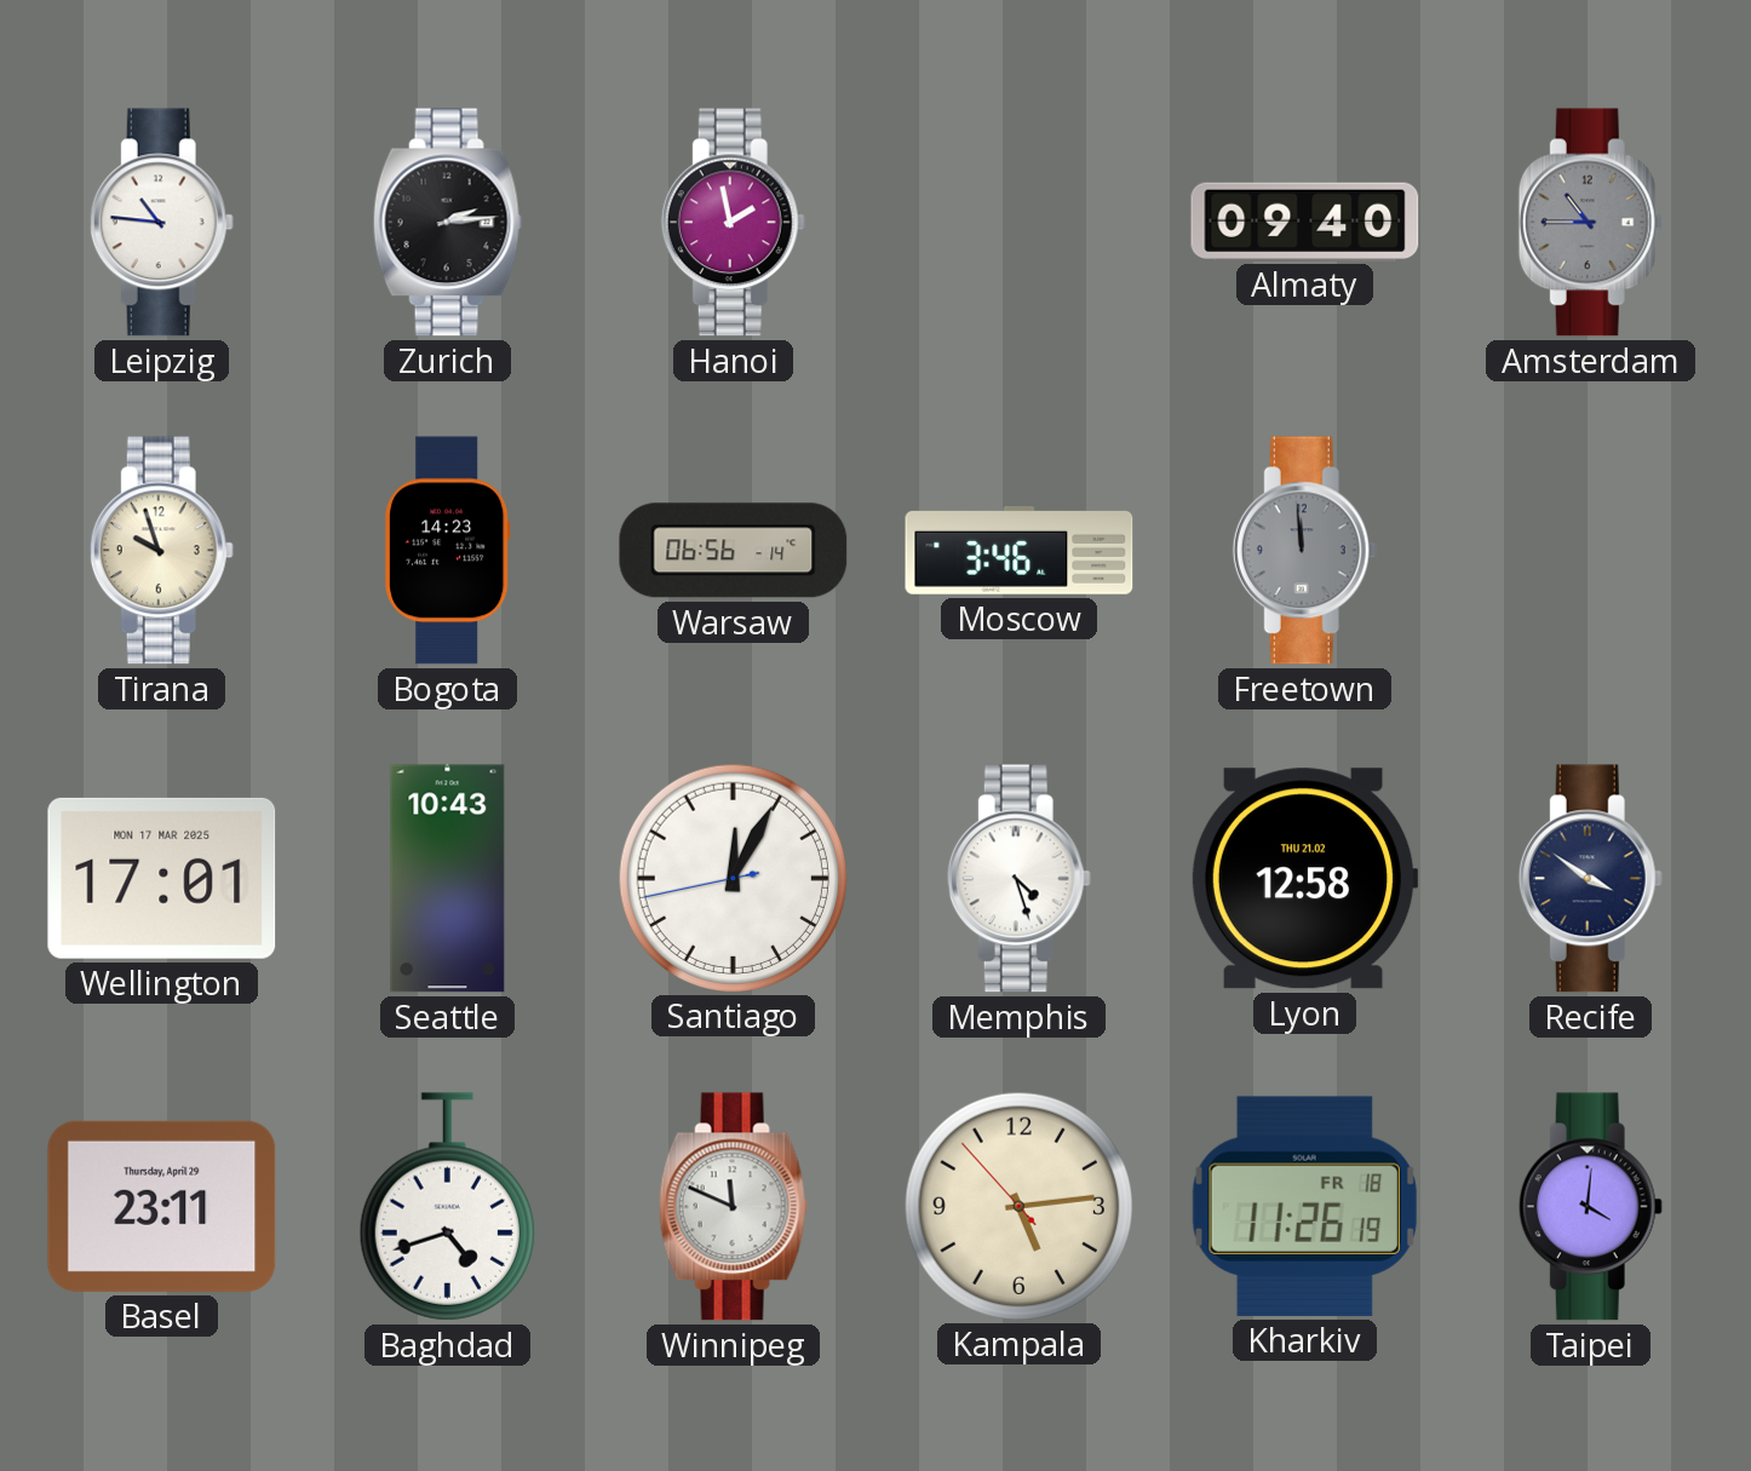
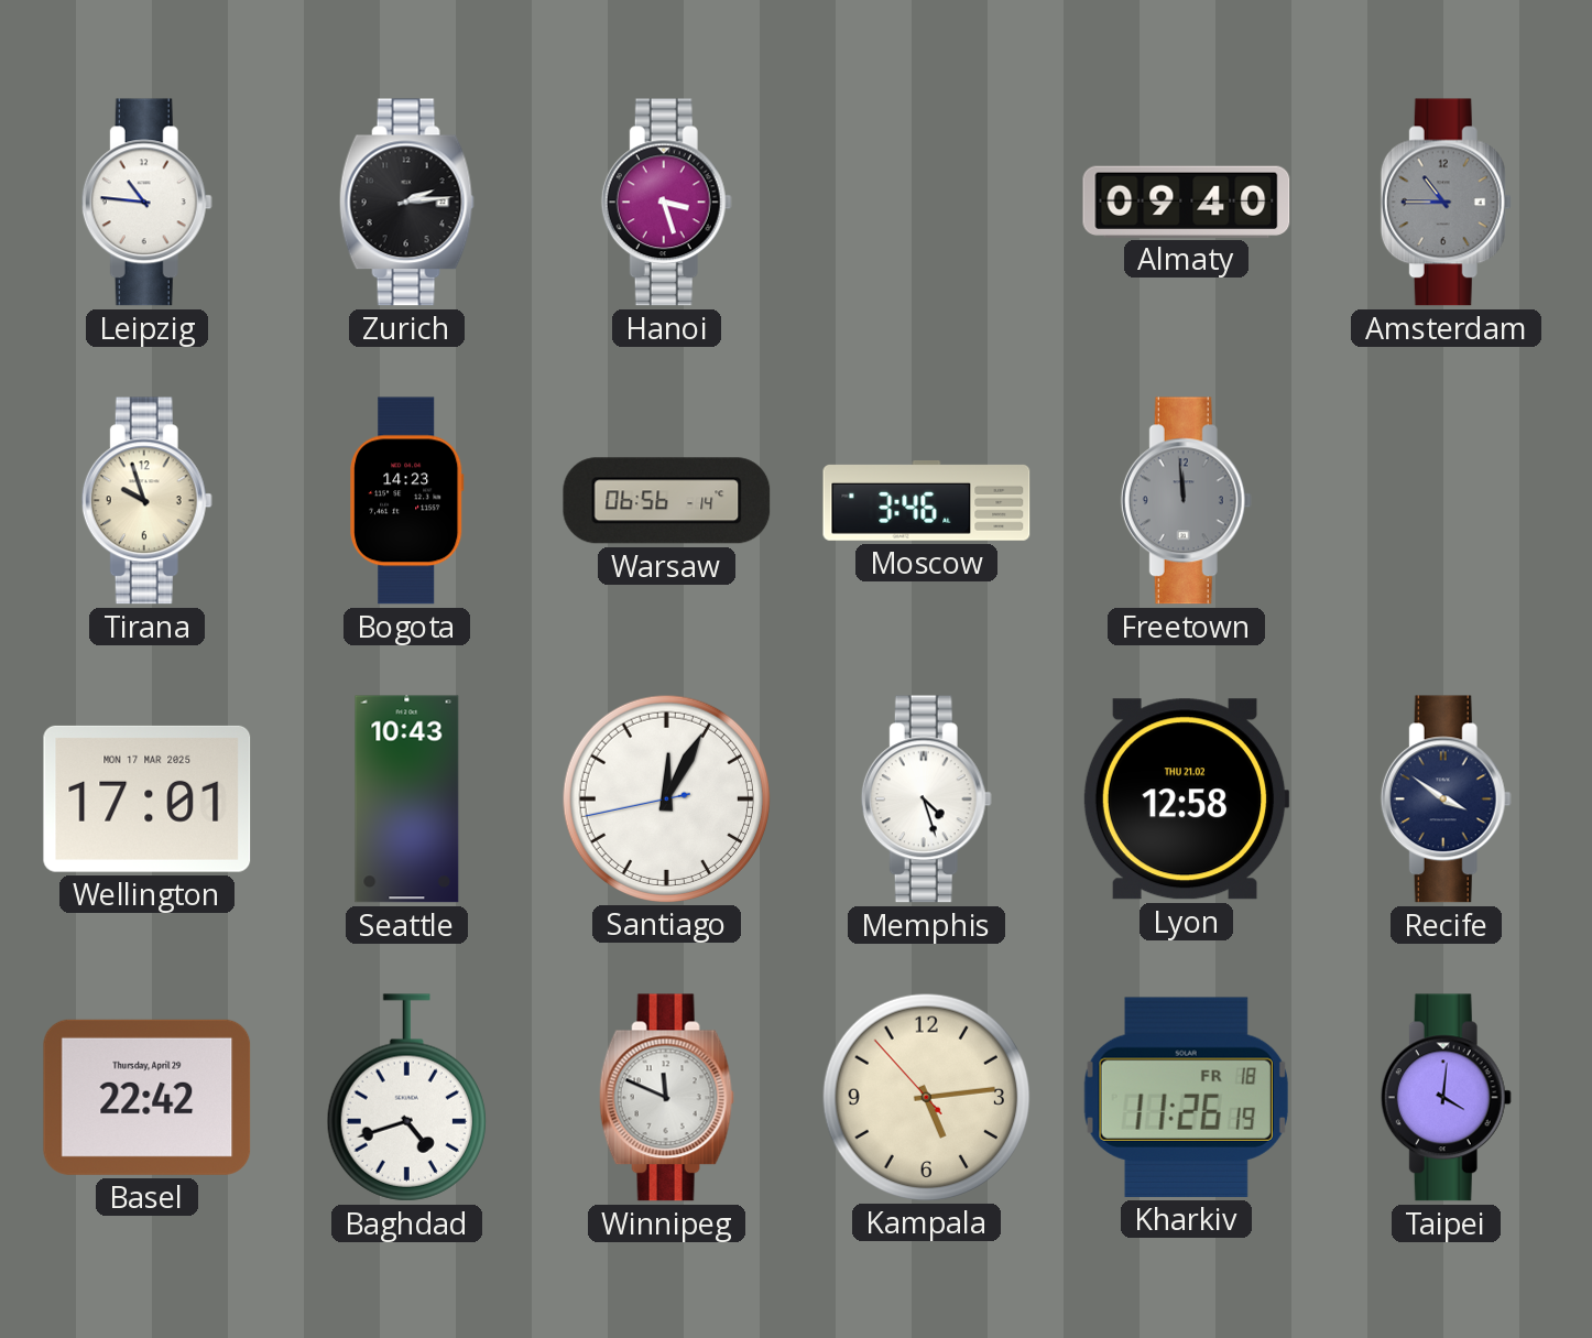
Hanoi: 1:58 -> 3:27 (666, 203)
Basel: 23:11 -> 22:42 (148, 1097)
